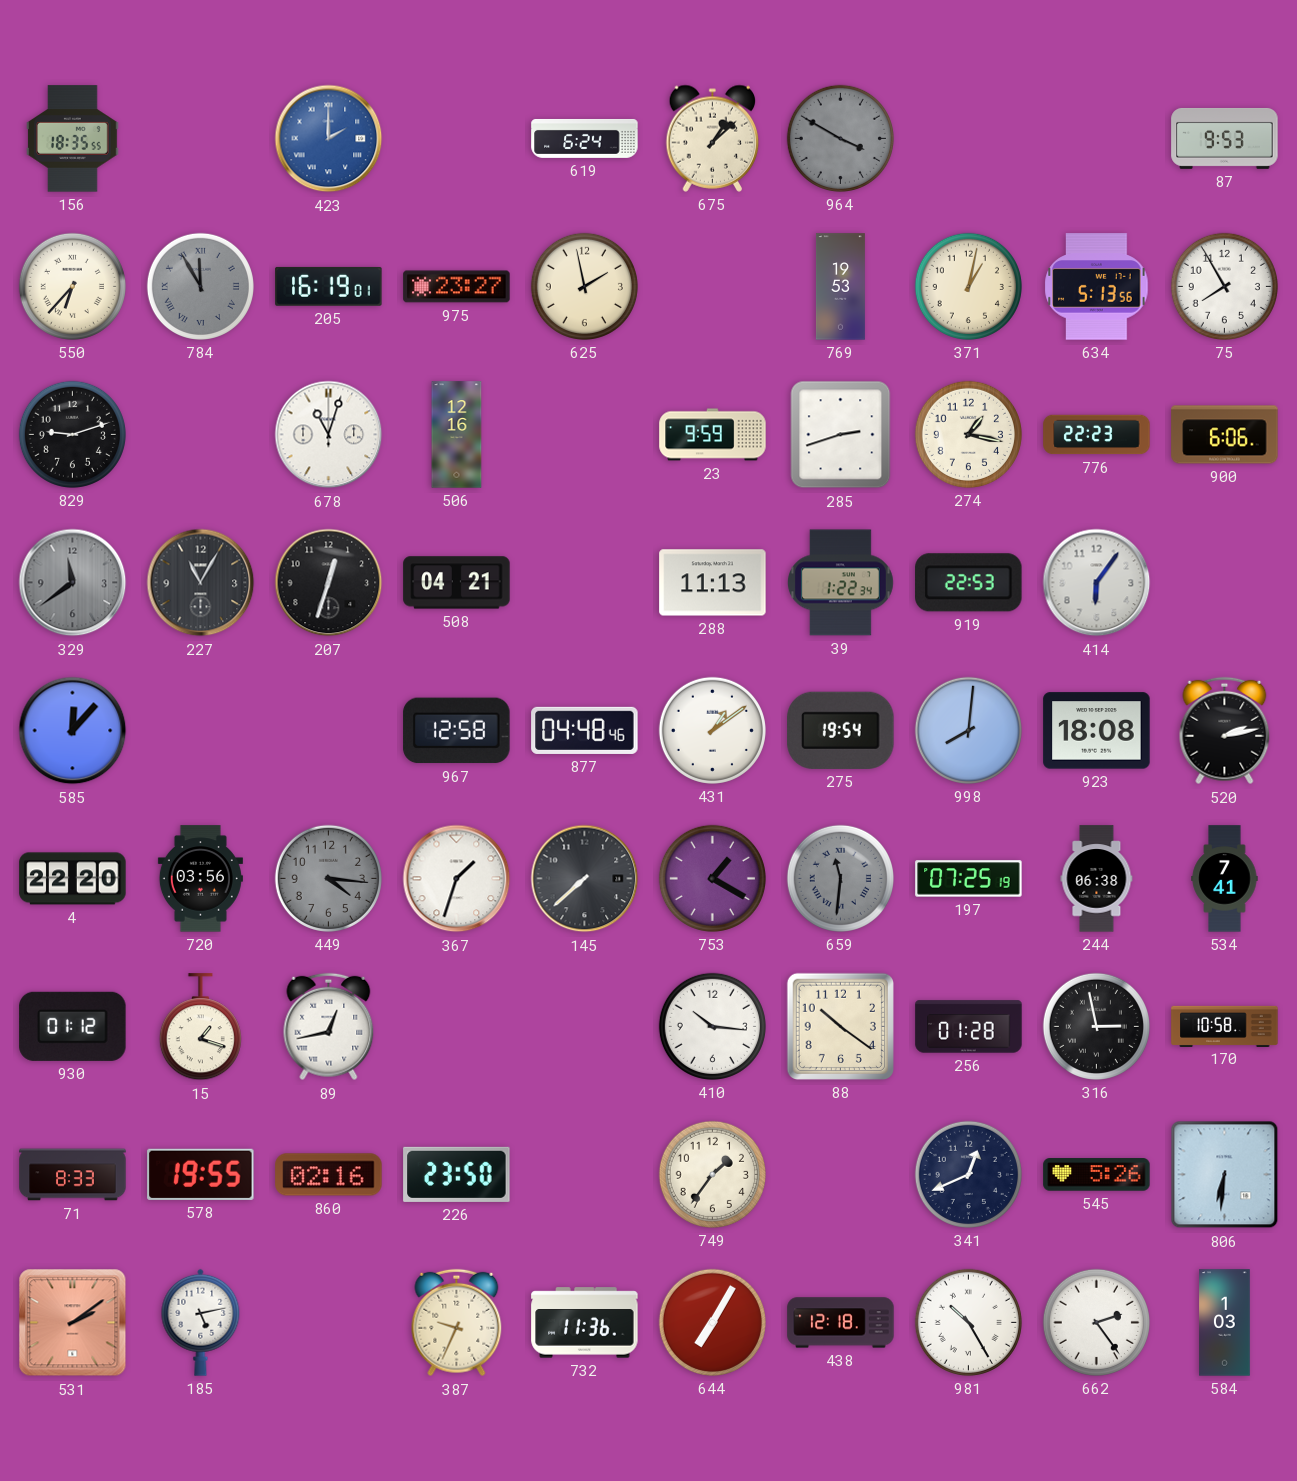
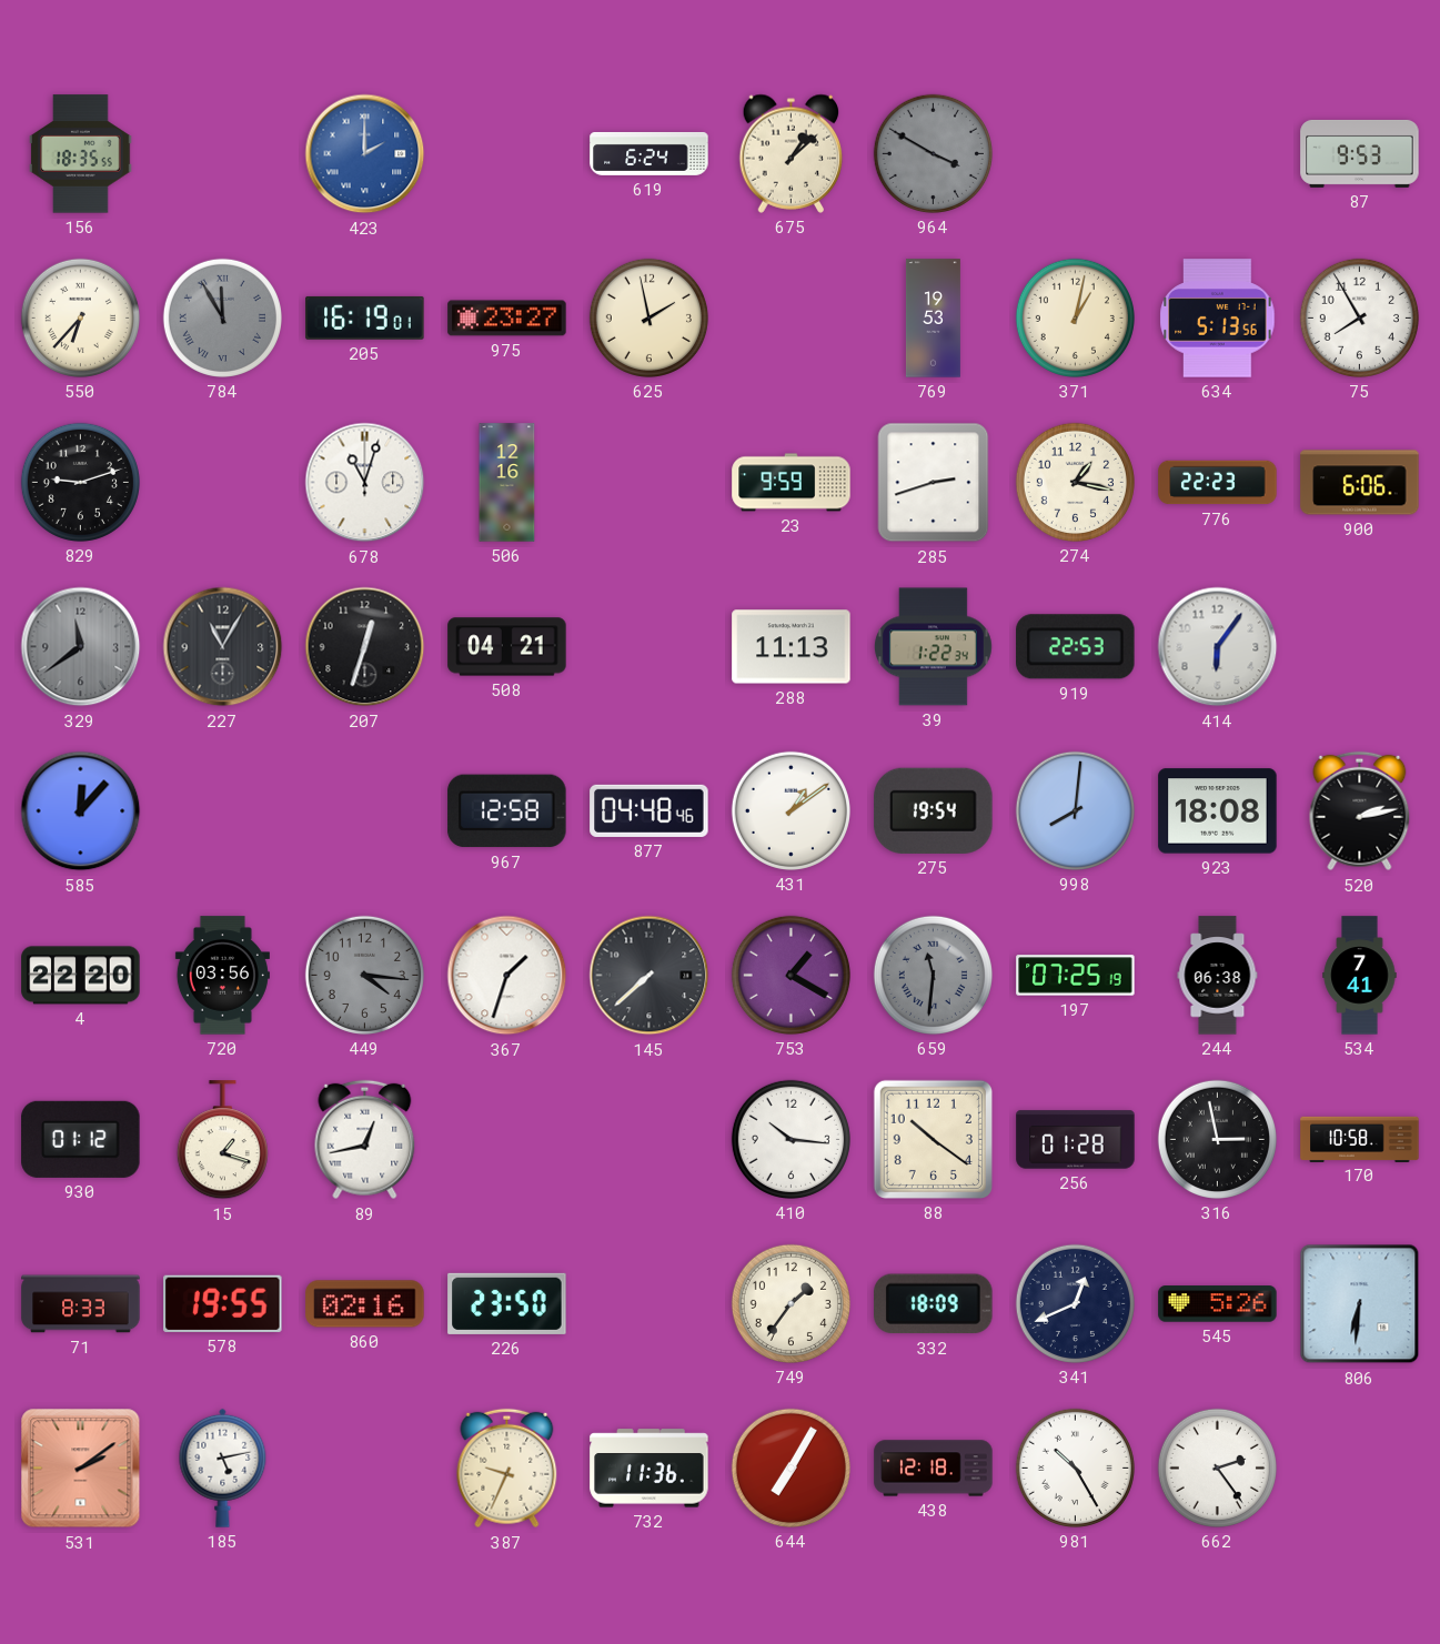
332: none -> 18:09 (934, 1304)
584: 1:03 -> none (1225, 1323)
